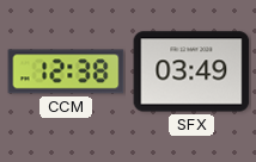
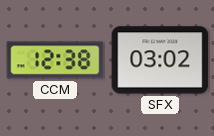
SFX: 03:49 -> 03:02 (160, 60)
